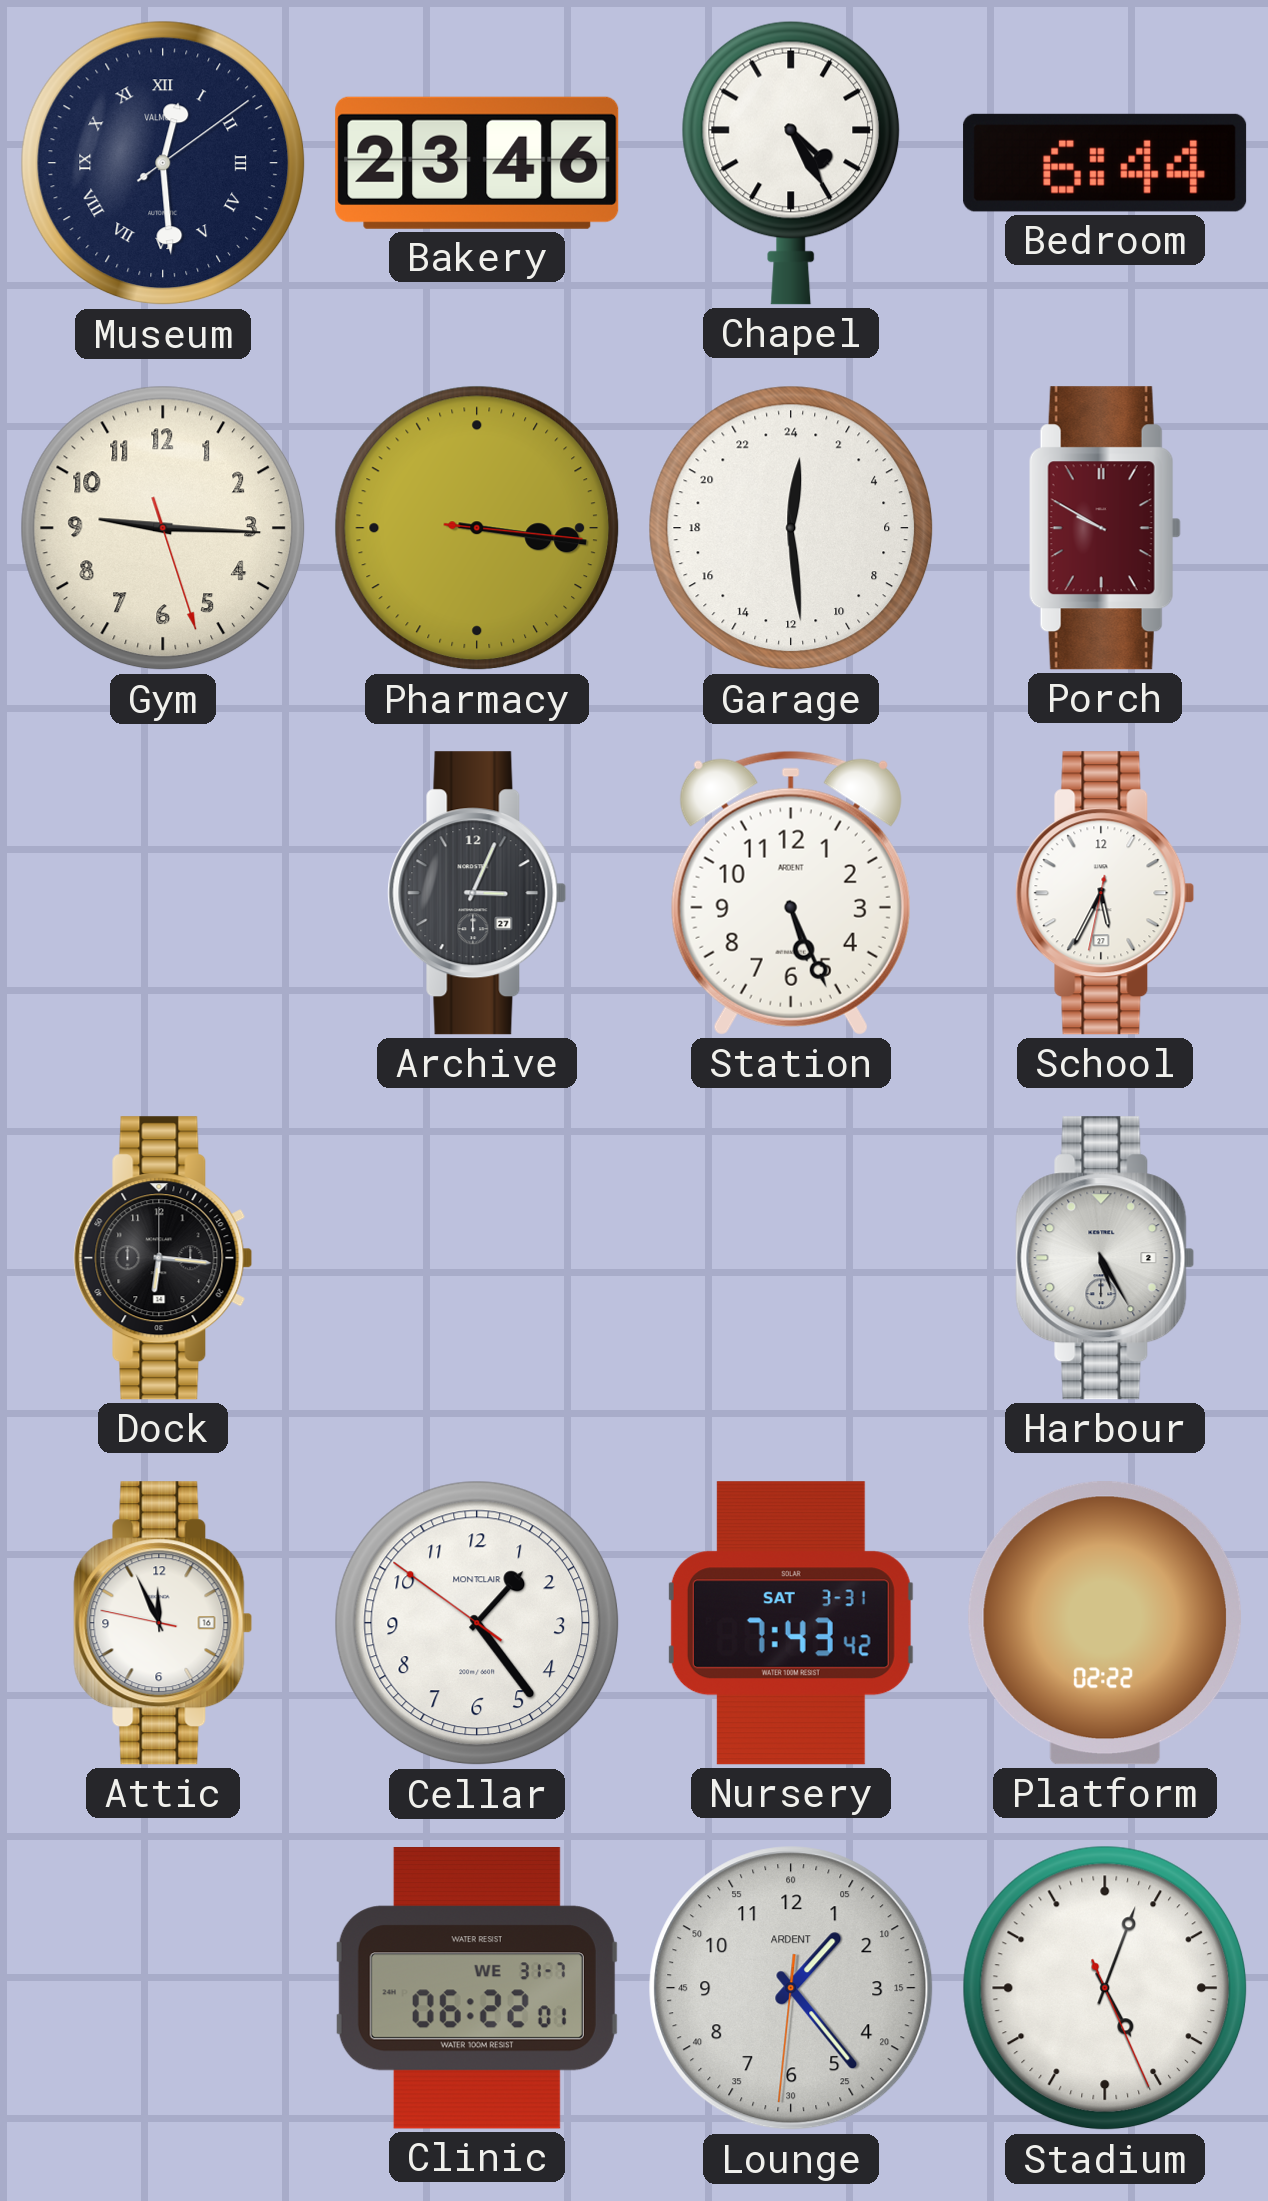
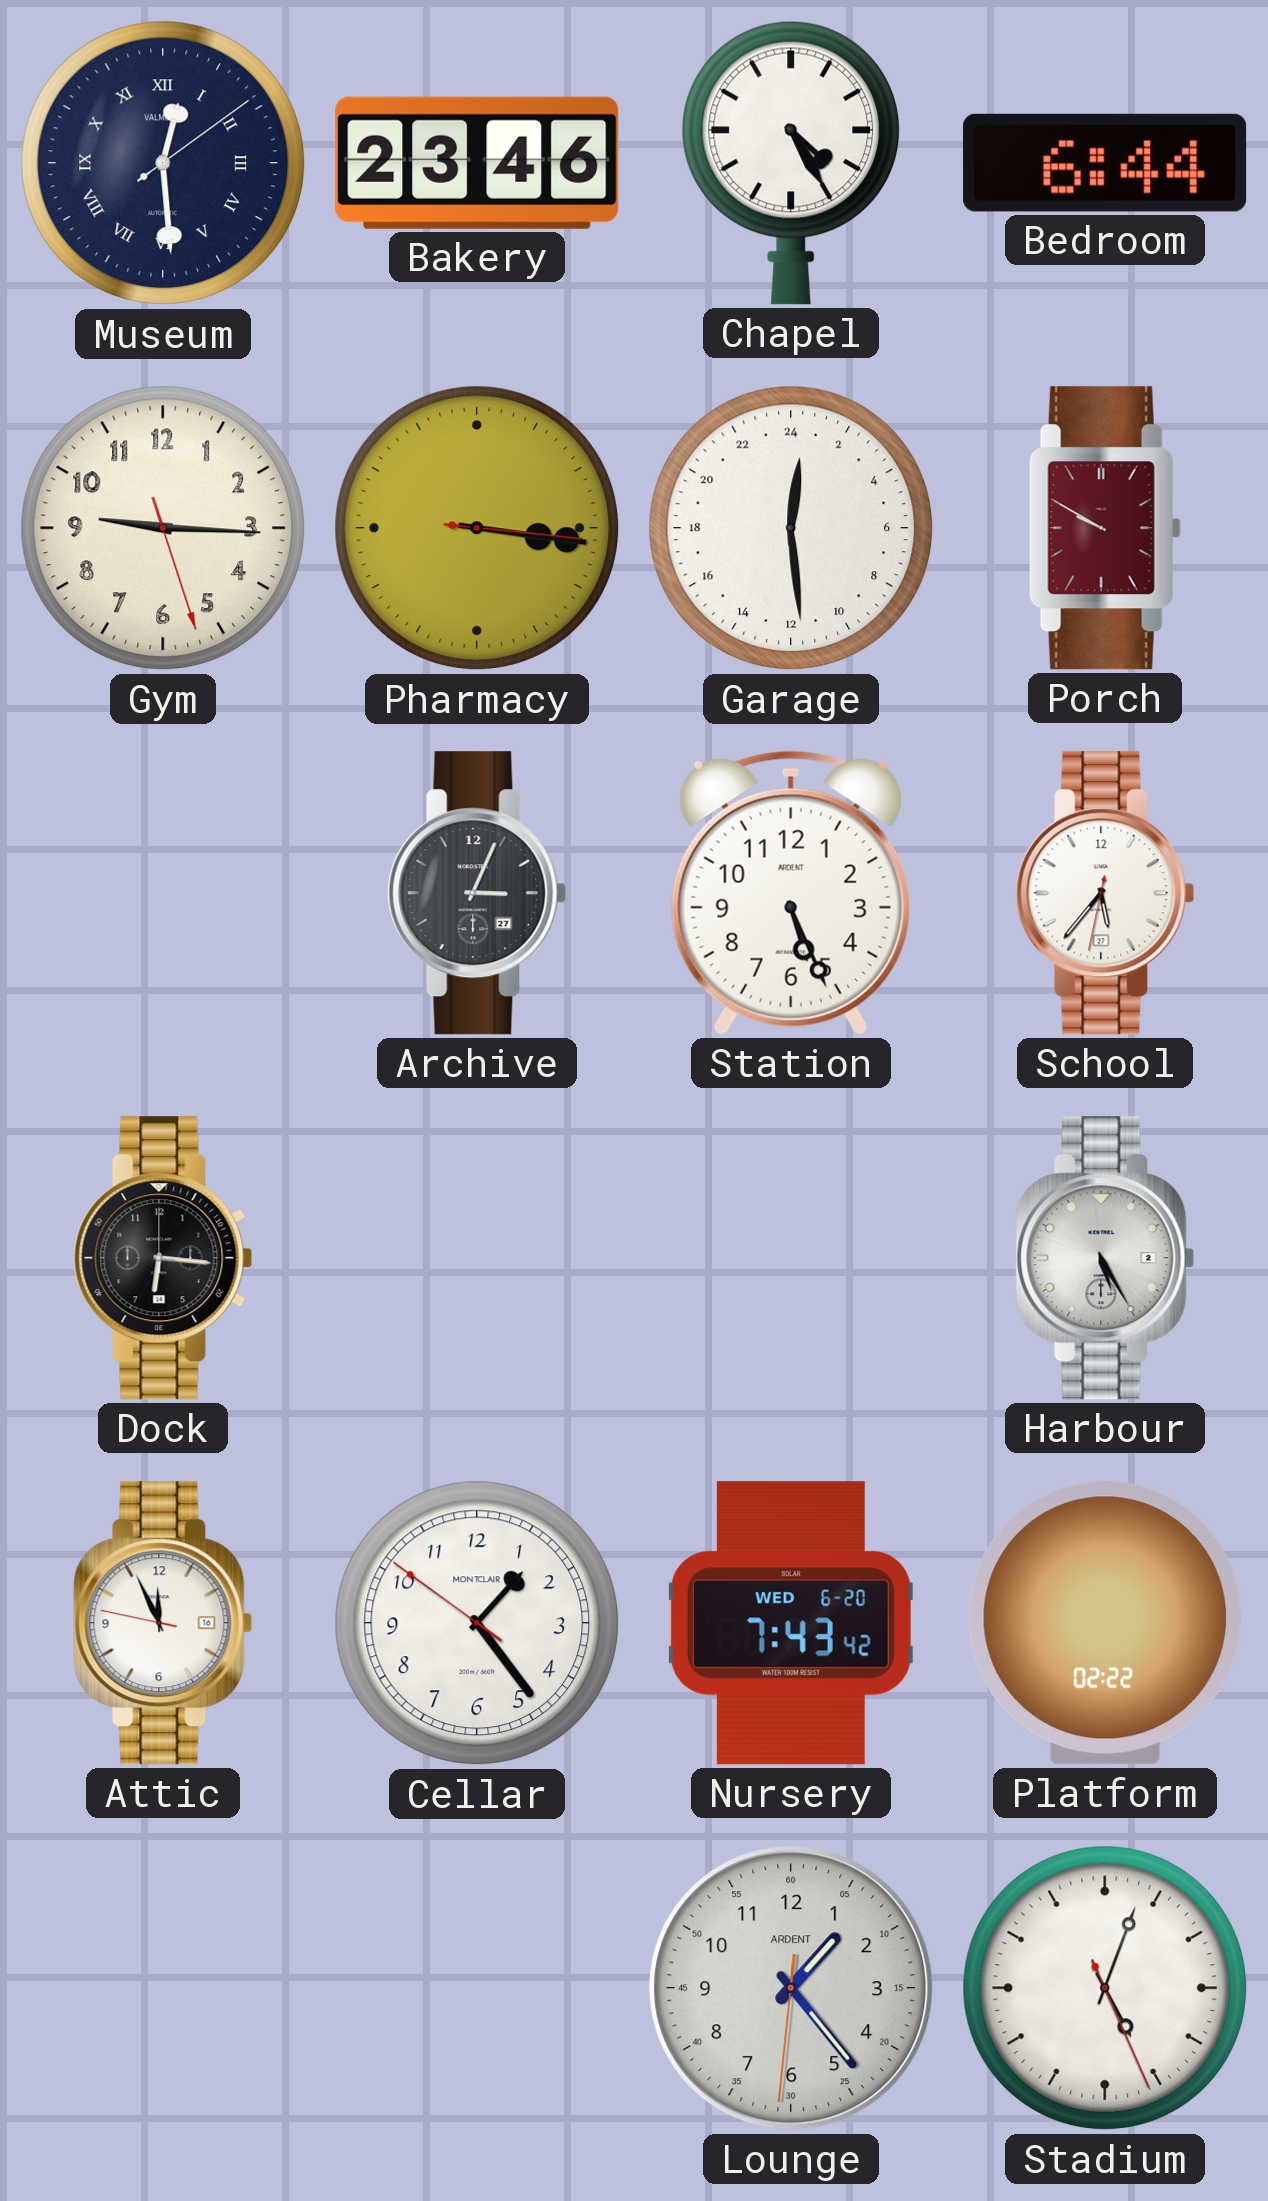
School: 5:34 -> 5:36 (1105, 893)
Nursery date: SAT 3-31 -> WED 6-20 (791, 1623)
Clinic: 06:22 -> none (477, 1989)
